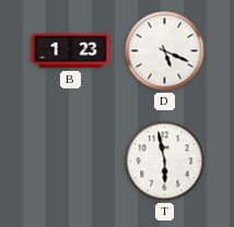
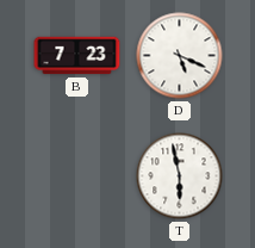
B: 1:23 -> 7:23 (77, 56)
